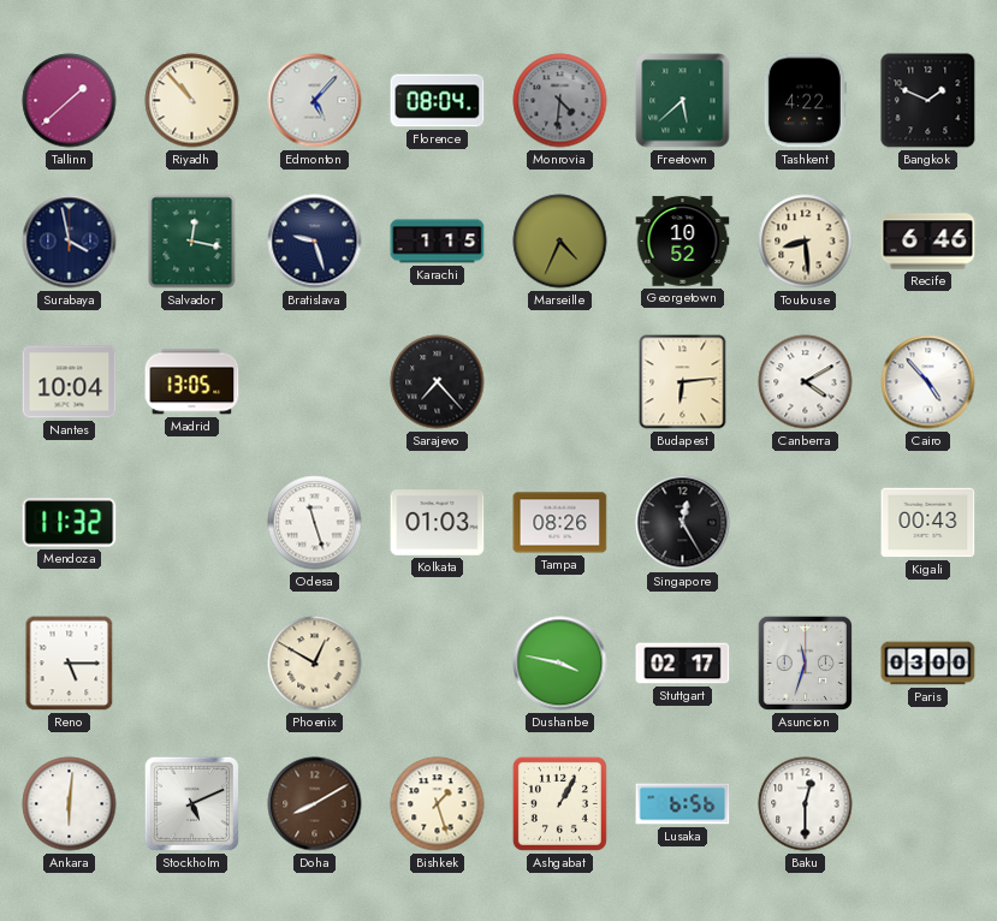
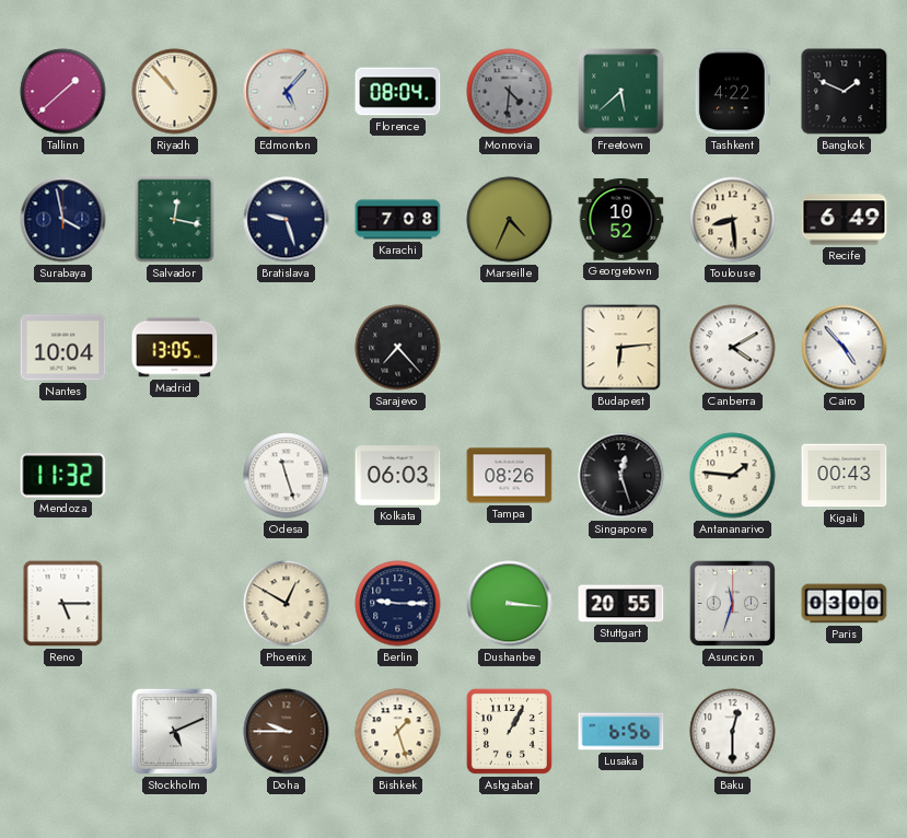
Karachi: 1:15 -> 7:08 (398, 220)
Recife: 6:46 -> 6:49 (845, 220)
Kolkata: 01:03 -> 06:03 (398, 476)
Singapore: 12:25 -> 12:27 (621, 476)
Antananarivo: none -> 1:46 (733, 476)
Berlin: none -> 9:15 (398, 604)
Dushanbe: 3:47 -> 3:16 (510, 604)
Stuttgart: 02:17 -> 20:55 (621, 604)
Ankara: 6:01 -> none (70, 804)
Doha: 8:10 -> 9:45 (287, 732)
